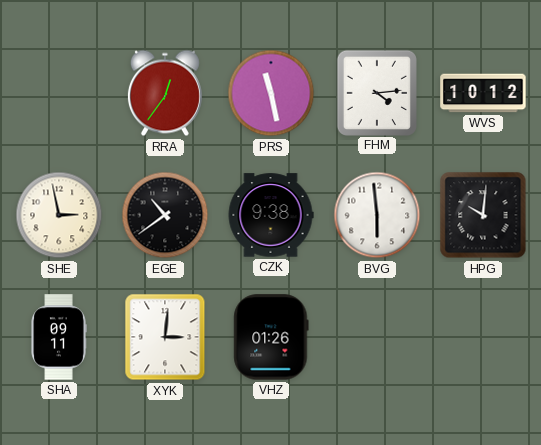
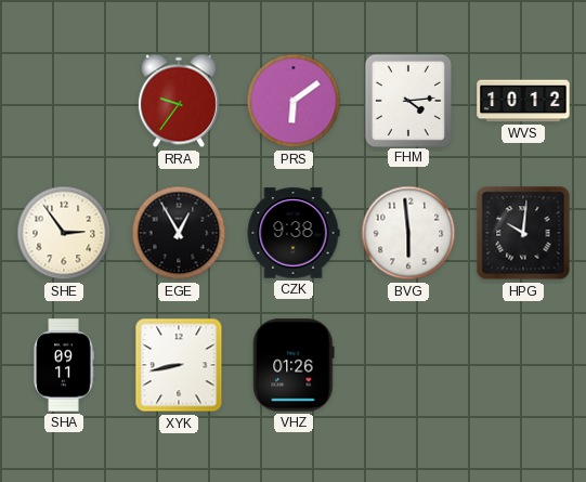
RRA: 12:36 -> 9:36 (179, 101)
PRS: 11:28 -> 6:09 (294, 101)
SHE: 2:58 -> 2:54 (64, 233)
EGE: 10:39 -> 12:55 (179, 233)
XYK: 3:01 -> 8:43 (179, 365)
